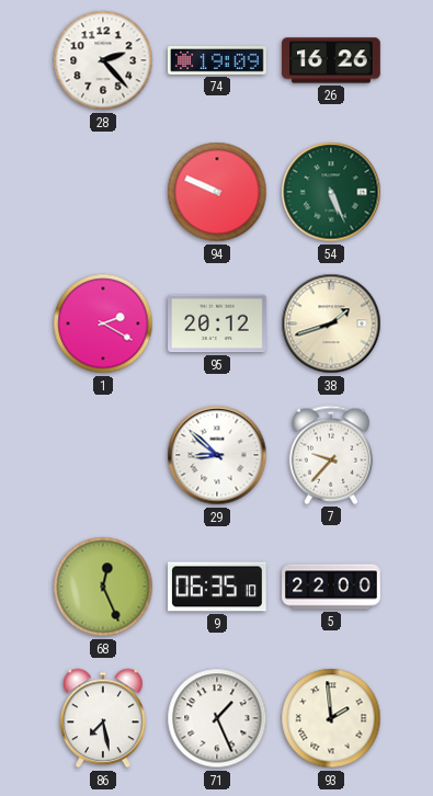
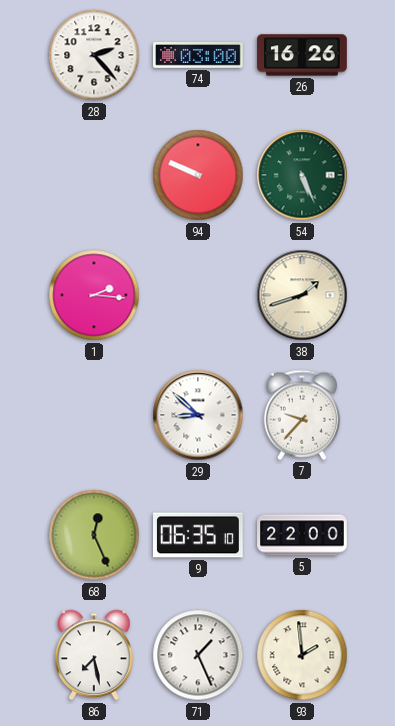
74: 19:09 -> 03:00 (198, 56)
1: 2:20 -> 2:16 (94, 295)
95: 20:12 -> none (218, 323)
